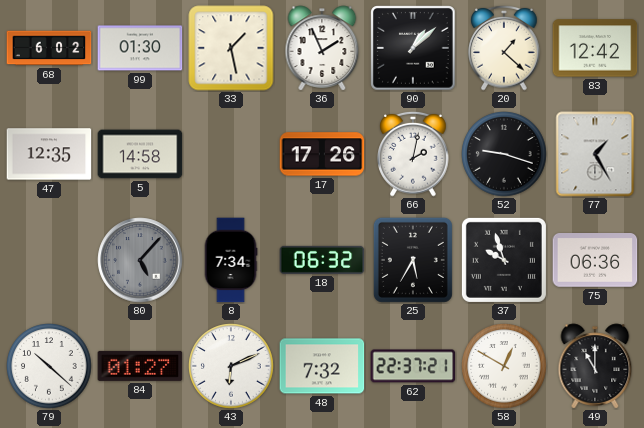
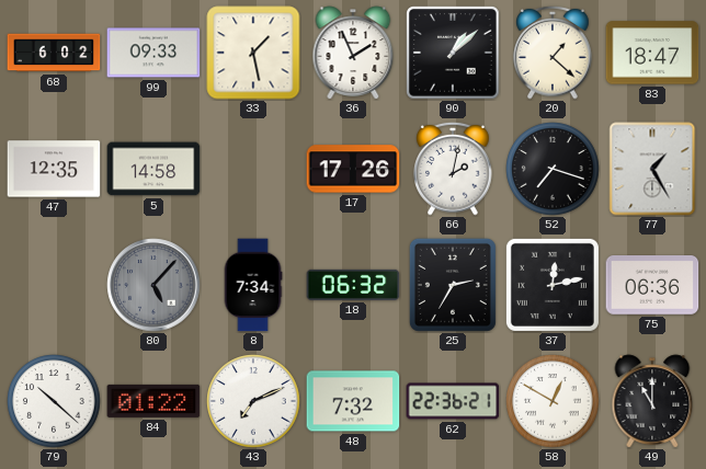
99: 01:30 -> 09:33 (153, 53)
83: 12:42 -> 18:47 (652, 53)
52: 9:18 -> 7:18 (553, 169)
25: 5:35 -> 2:35 (453, 285)
37: 9:57 -> 12:13 (553, 285)
84: 01:27 -> 01:22 (153, 401)
43: 6:11 -> 7:11 (253, 401)
62: 22:37 -> 22:36 (453, 401)
